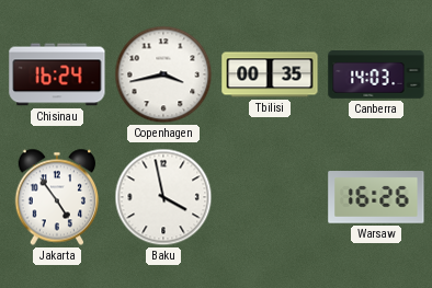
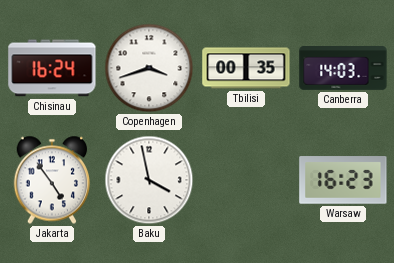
Copenhagen: 3:43 -> 3:42 (149, 68)
Warsaw: 16:26 -> 16:23 (343, 180)
